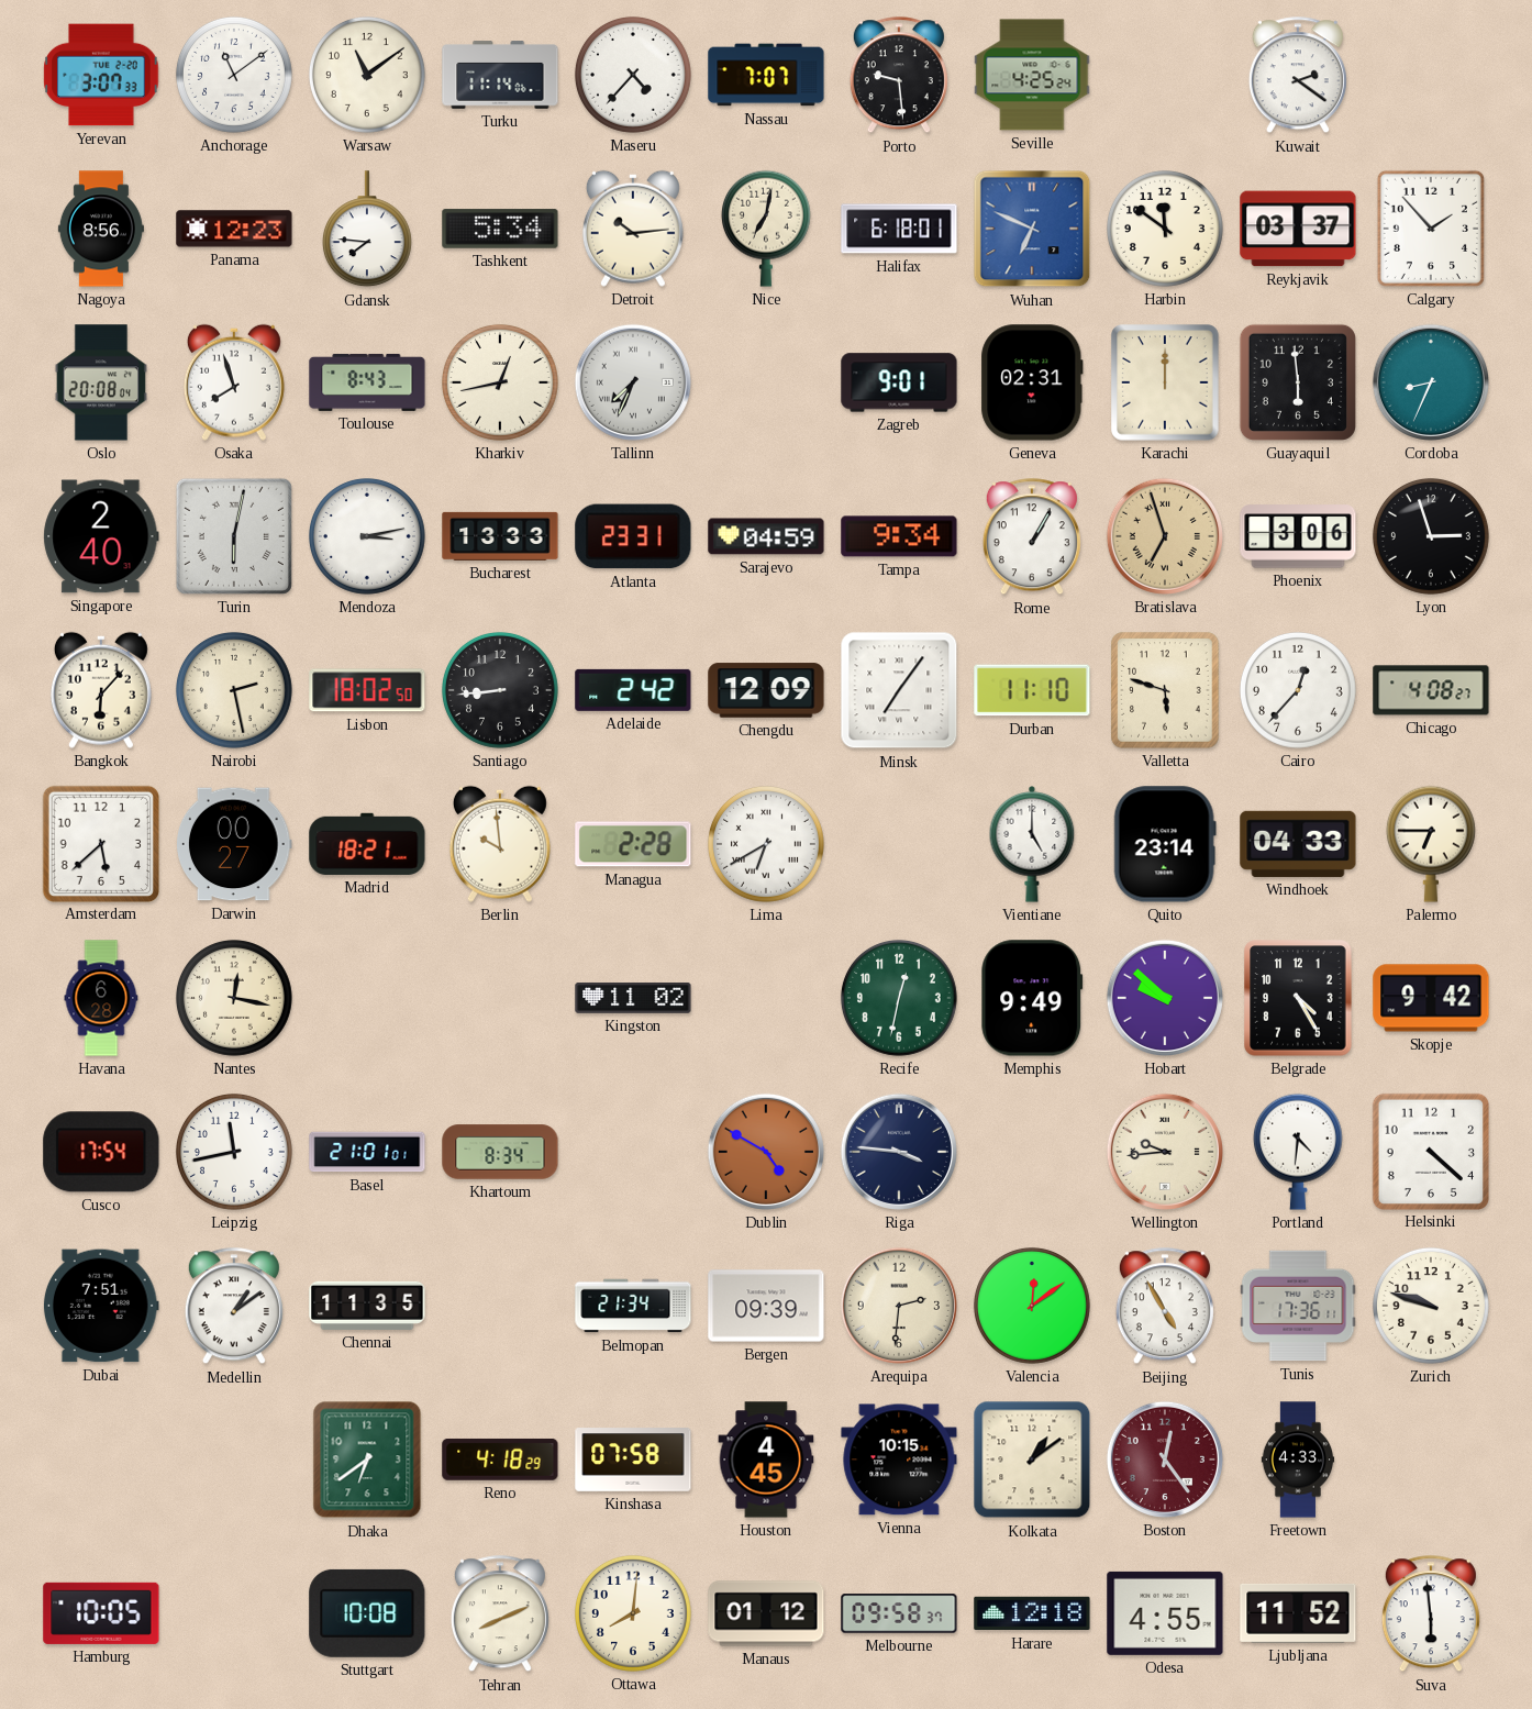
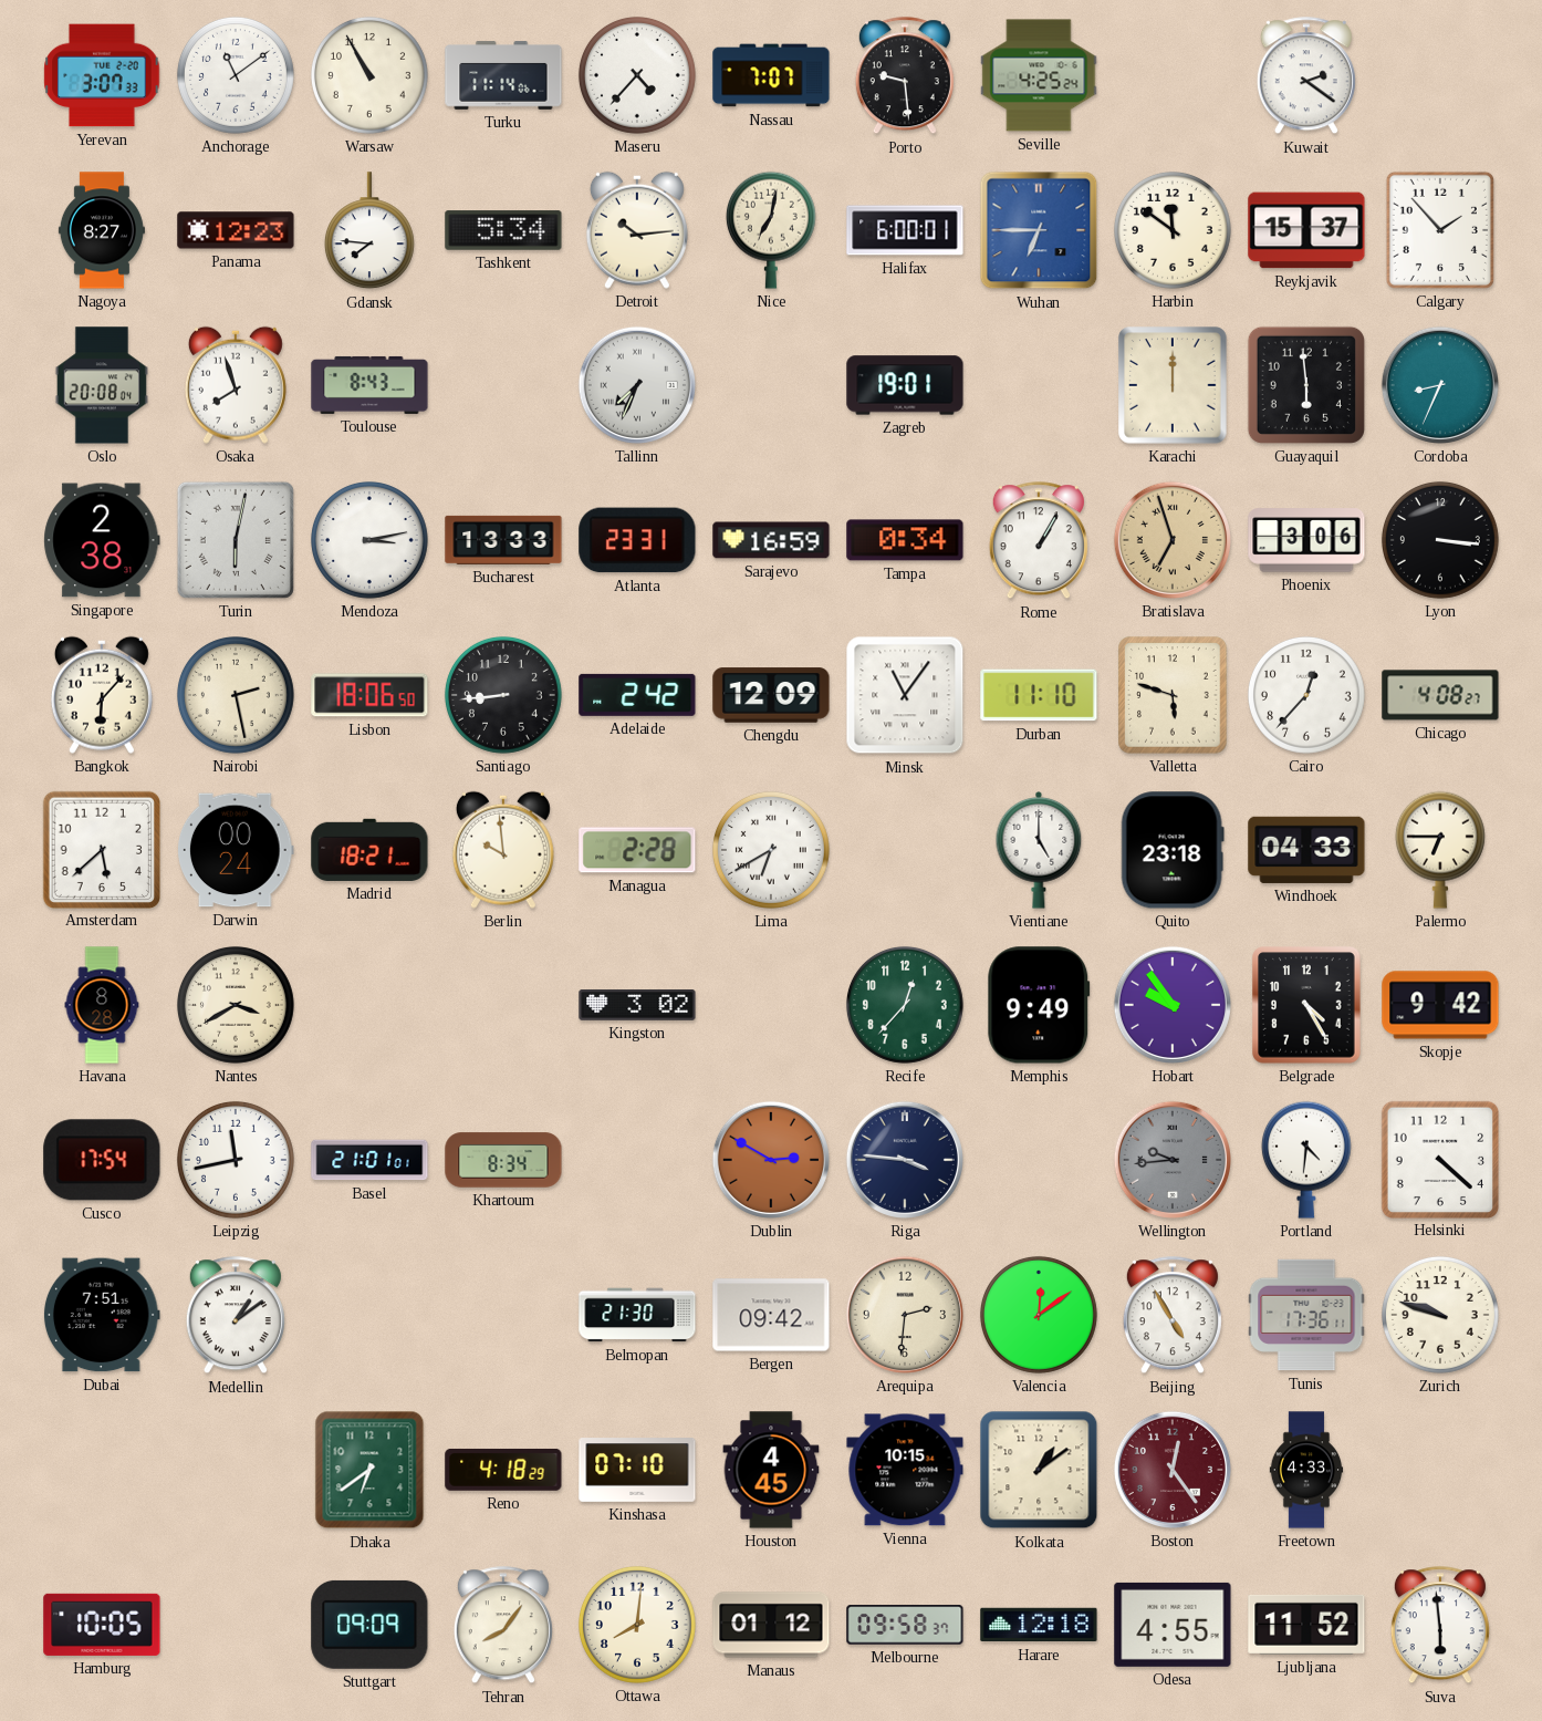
Warsaw: 11:09 -> 10:55 (369, 75)
Nagoya: 8:56 -> 8:27 (102, 230)
Halifax: 6:18 -> 6:00 (905, 230)
Wuhan: 6:49 -> 6:45 (1039, 230)
Reykjavik: 03:37 -> 15:37 (1306, 230)
Kharkiv: 12:43 -> none (500, 382)
Zagreb: 9:01 -> 19:01 (905, 385)
Geneva: 02:31 -> none (1032, 382)
Singapore: 2:40 -> 2:38 (102, 540)
Sarajevo: 04:59 -> 16:59 (771, 540)
Tampa: 9:34 -> 0:34 (905, 540)
Lyon: 2:57 -> 3:16 (1440, 540)
Lisbon: 18:02 -> 18:06 (369, 695)
Minsk: 7:06 -> 11:06 (905, 695)
Darwin: 00:27 -> 00:24 (237, 850)
Quito: 23:14 -> 23:18 (1173, 850)
Havana: 6:28 -> 8:28 (102, 1005)
Nantes: 12:17 -> 3:40 (236, 1005)
Kingston: 11:02 -> 3:02 (637, 1006)
Recife: 12:32 -> 12:37 (905, 1005)
Hobart: 9:52 -> 9:54 (1173, 1005)
Dublin: 4:50 -> 2:50 (771, 1160)
Wellington dial: cream -> grey (1173, 1160)
Chennai: 11:35 -> none (367, 1306)
Belmopan: 21:34 -> 21:30 (637, 1315)
Bergen: 09:39 -> 09:42 (771, 1315)
Kinshasa: 07:58 -> 07:10 (637, 1471)
Stuttgart: 10:08 -> 09:09 (369, 1625)
Tehran: 8:11 -> 8:06 (503, 1626)
